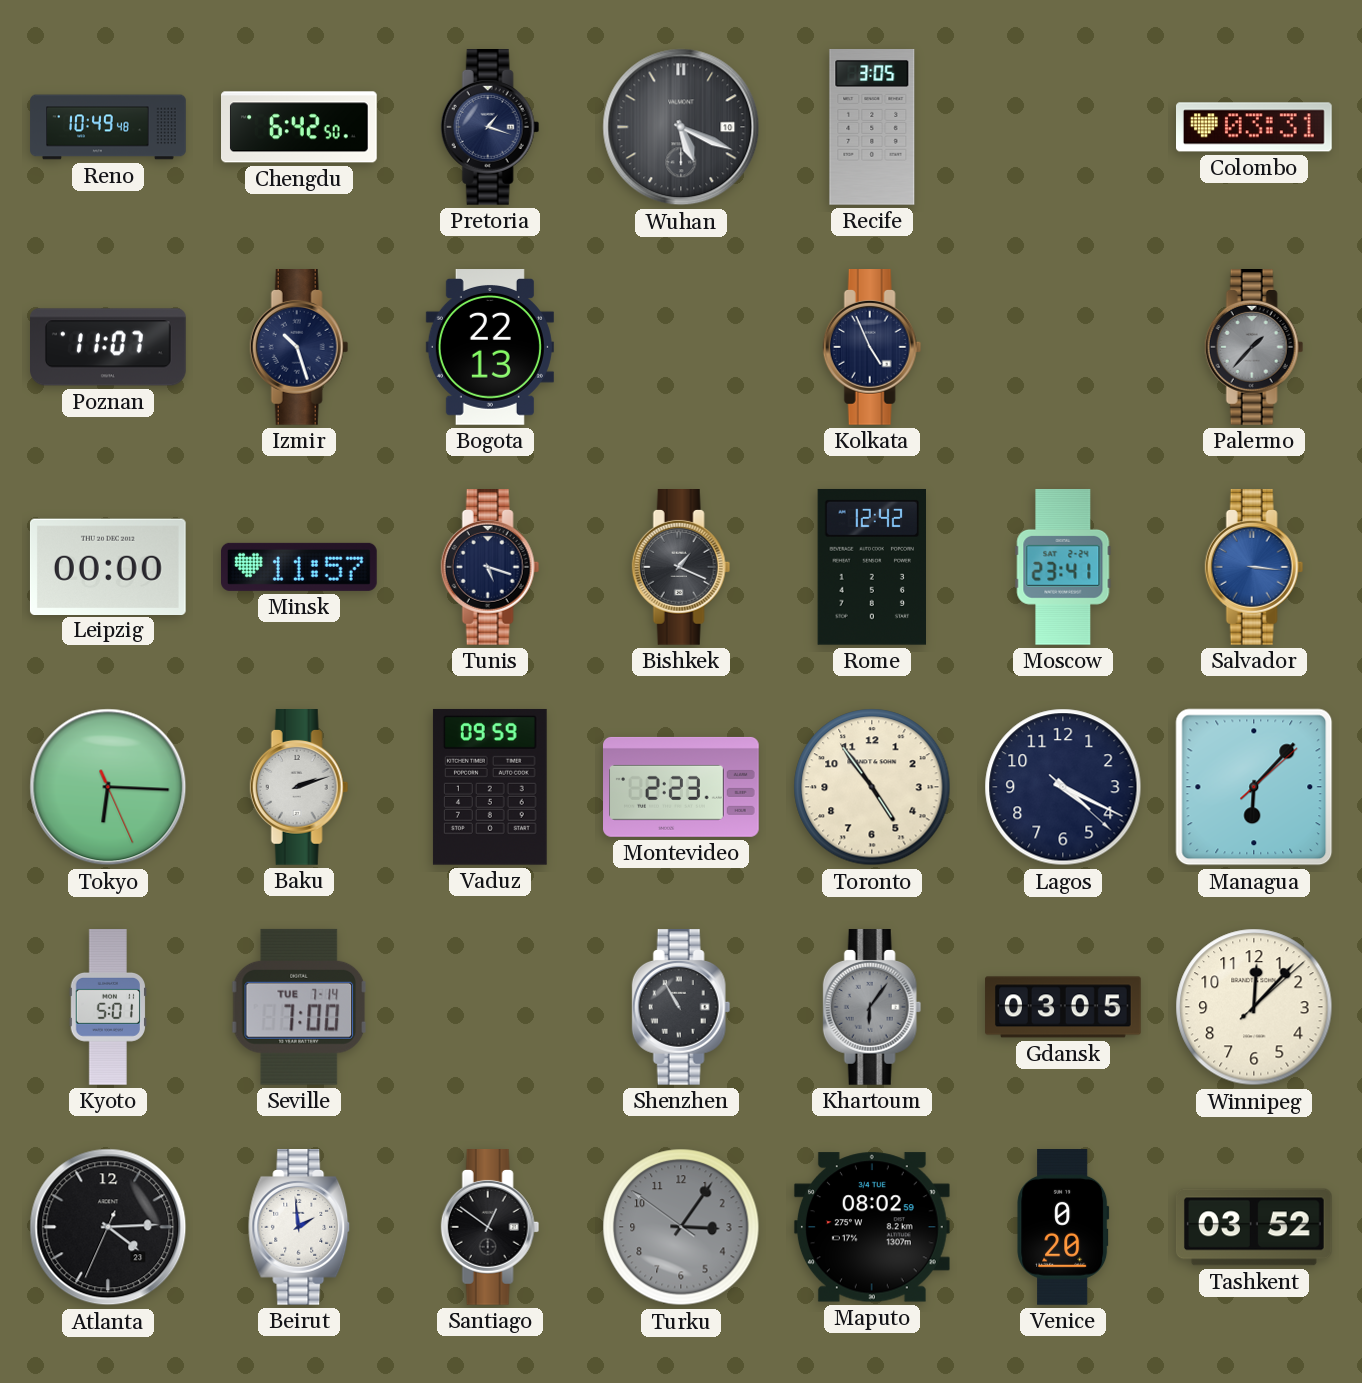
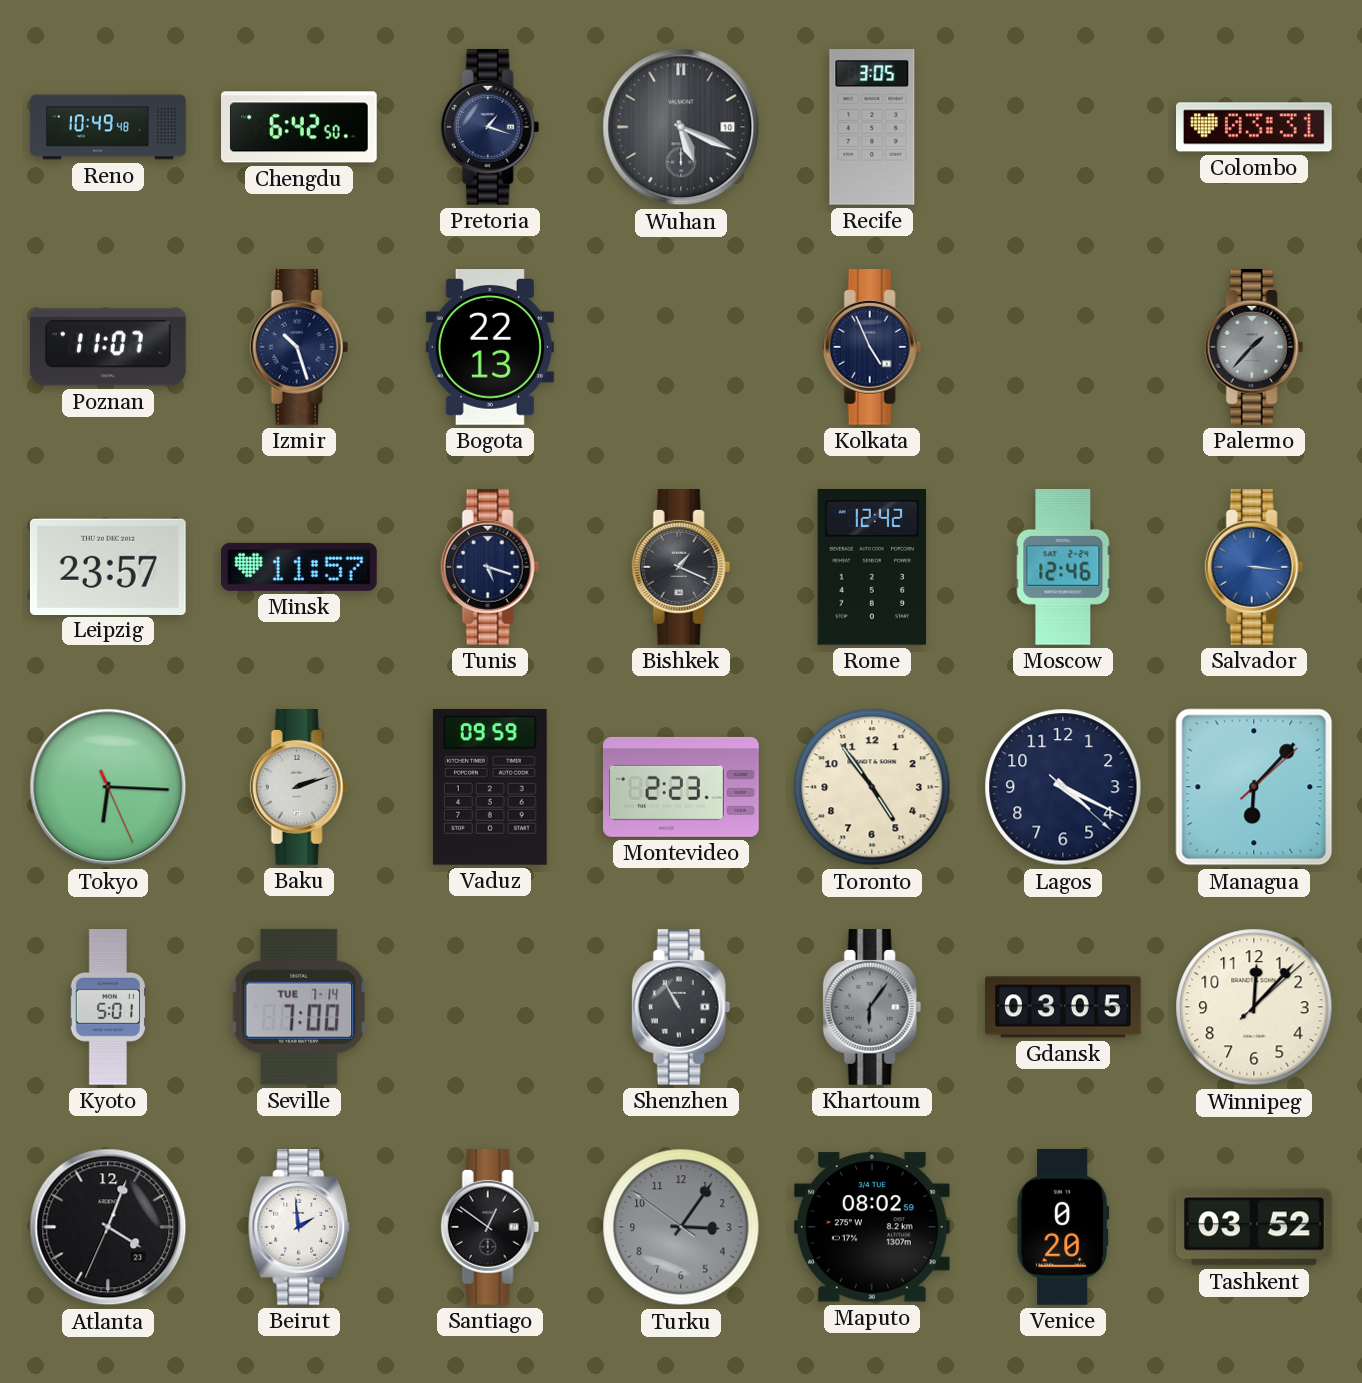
Leipzig: 00:00 -> 23:57 (108, 566)
Moscow: 23:41 -> 12:46 (1063, 568)
Atlanta: 4:14 -> 4:03 (108, 1227)
